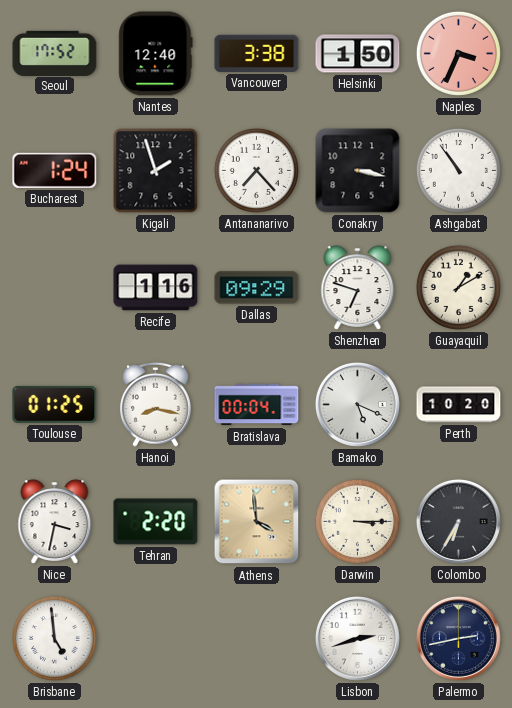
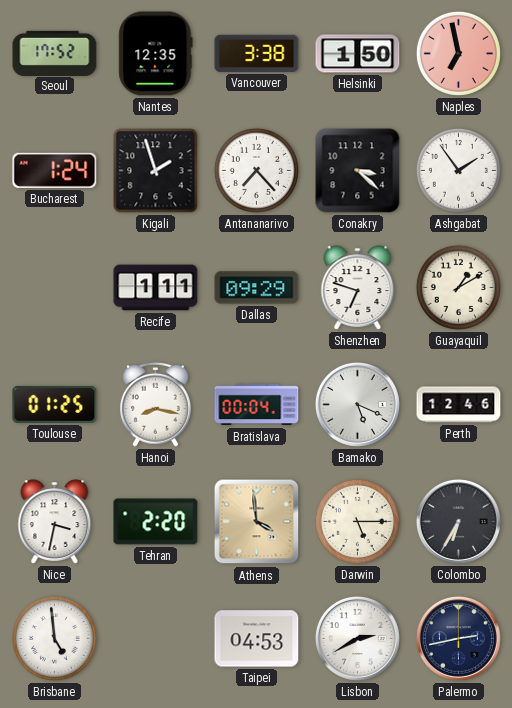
Nantes: 12:40 -> 12:35 (156, 54)
Naples: 3:34 -> 6:58 (458, 53)
Conakry: 3:17 -> 3:22 (358, 171)
Ashgabat: 10:54 -> 1:54 (458, 170)
Recife: 1:16 -> 1:11 (156, 288)
Perth: 10:20 -> 12:46 (459, 405)
Darwin: 3:15 -> 5:15 (357, 521)
Taipei: none -> 04:53 (257, 639)
Lisbon: 2:42 -> 2:40 (357, 638)
